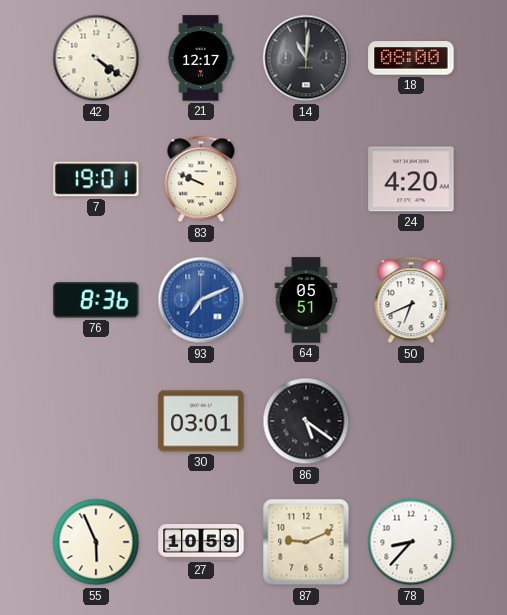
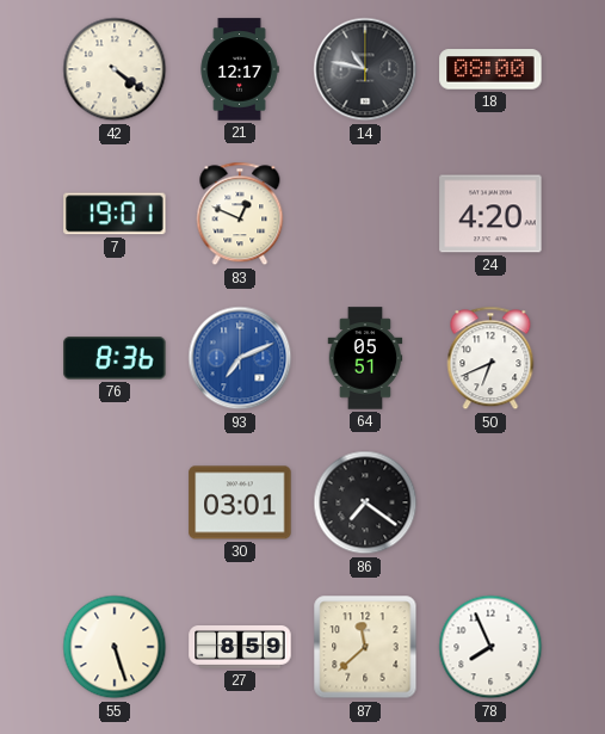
14: 11:01 -> 10:47 (365, 69)
83: 9:49 -> 12:49 (240, 214)
86: 5:21 -> 7:21 (365, 502)
55: 5:56 -> 5:27 (115, 647)
27: 10:59 -> 8:59 (240, 648)
87: 9:11 -> 11:38 (365, 647)
78: 8:37 -> 7:56 (490, 647)
